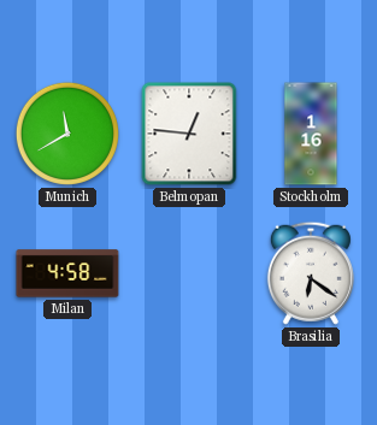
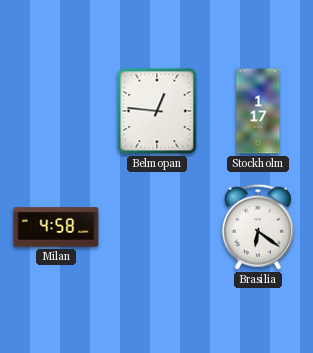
Munich: 11:40 -> none (67, 134)
Stockholm: 1:16 -> 1:17 (258, 111)
